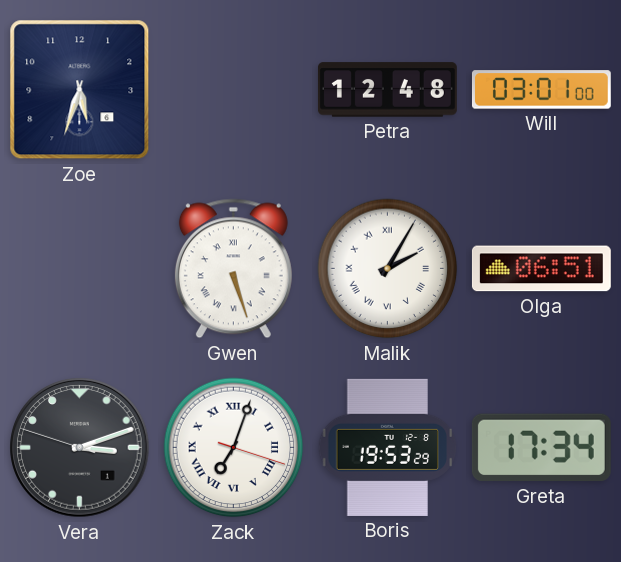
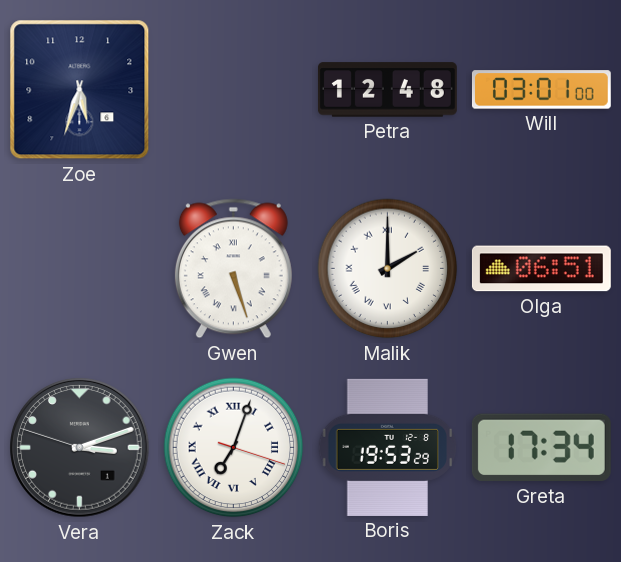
Malik: 2:05 -> 2:00 (388, 269)
